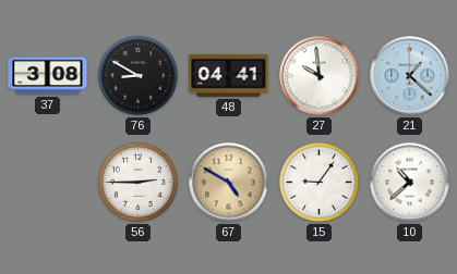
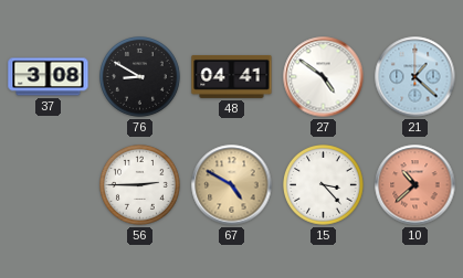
27: 9:59 -> 4:51 (324, 77)
15: 9:06 -> 3:23 (324, 185)
10 dial: white -> salmon (415, 185)
